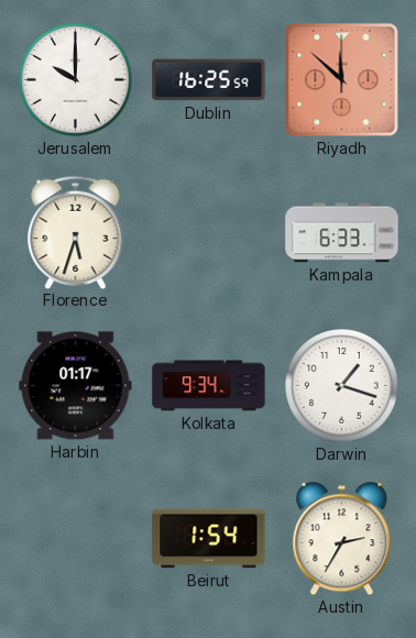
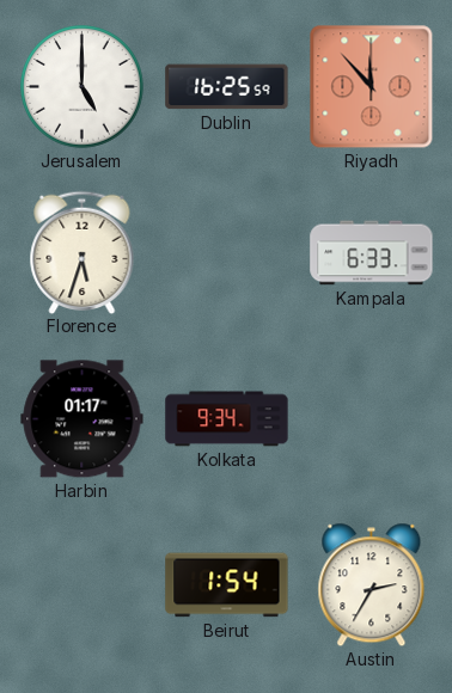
Jerusalem: 10:00 -> 5:00 (83, 87)
Riyadh: 11:52 -> 11:53 (372, 87)
Darwin: 1:18 -> none (342, 386)
